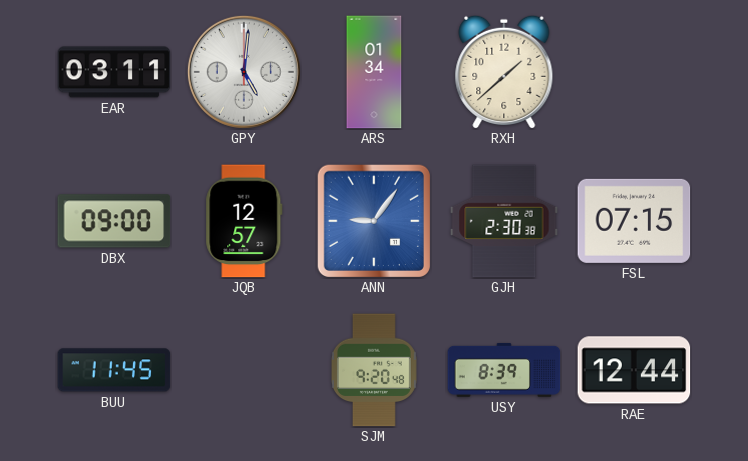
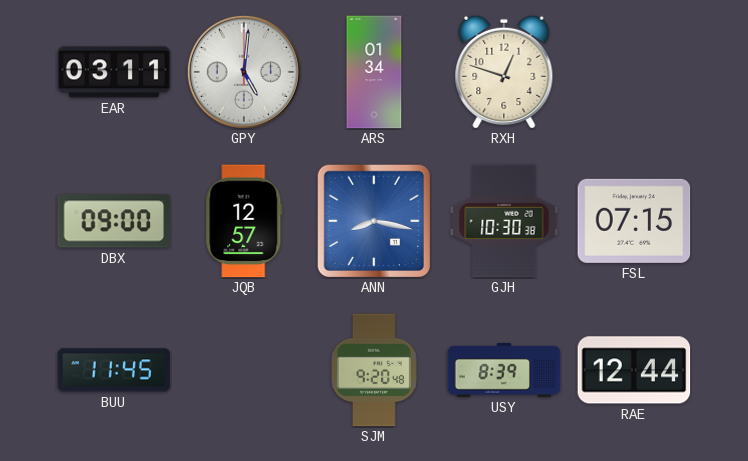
RXH: 1:38 -> 12:48 (504, 72)
ANN: 9:06 -> 8:17 (374, 221)
GJH: 2:30 -> 10:30 (504, 221)
